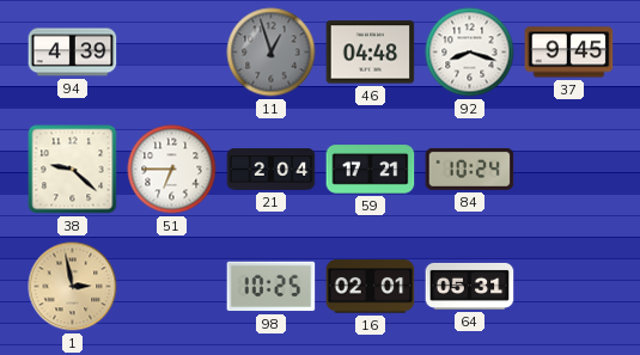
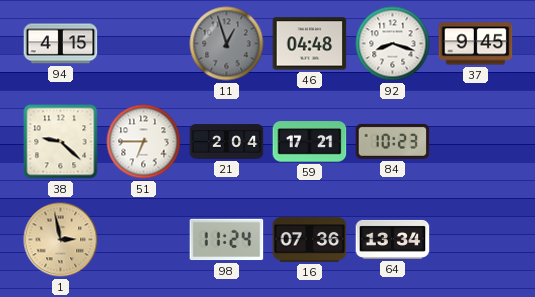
94: 4:39 -> 4:15 (61, 44)
84: 10:24 -> 10:23 (393, 141)
98: 10:25 -> 11:24 (227, 240)
16: 02:01 -> 07:36 (310, 240)
64: 05:31 -> 13:34 (393, 239)
